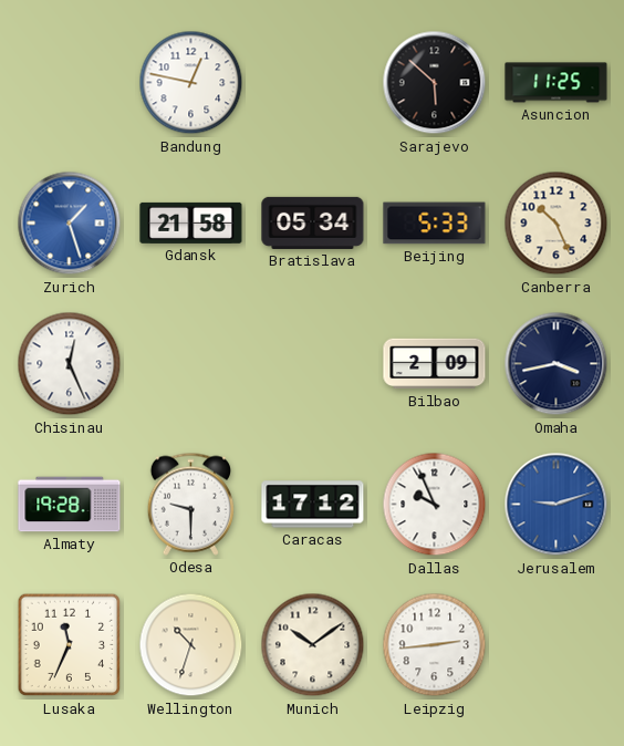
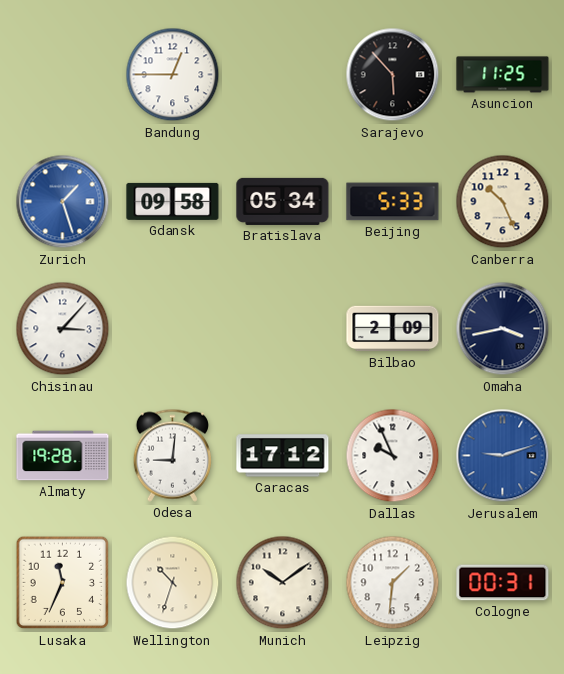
Bandung: 12:47 -> 12:45 (173, 75)
Sarajevo: 5:52 -> 5:53 (393, 75)
Gdansk: 21:58 -> 09:58 (173, 201)
Chisinau: 12:26 -> 3:07 (63, 329)
Odesa: 9:30 -> 9:01 (172, 455)
Leipzig: 2:44 -> 1:31 (393, 583)
Cologne: none -> 00:31 (503, 583)
